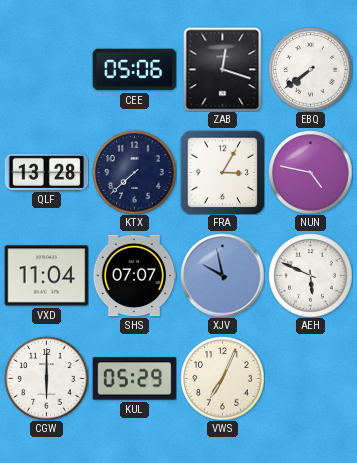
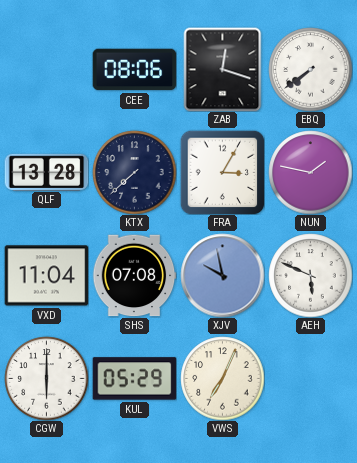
CEE: 05:06 -> 08:06 (134, 70)
NUN: 4:47 -> 1:47 (310, 172)
SHS: 07:07 -> 07:08 (134, 276)
